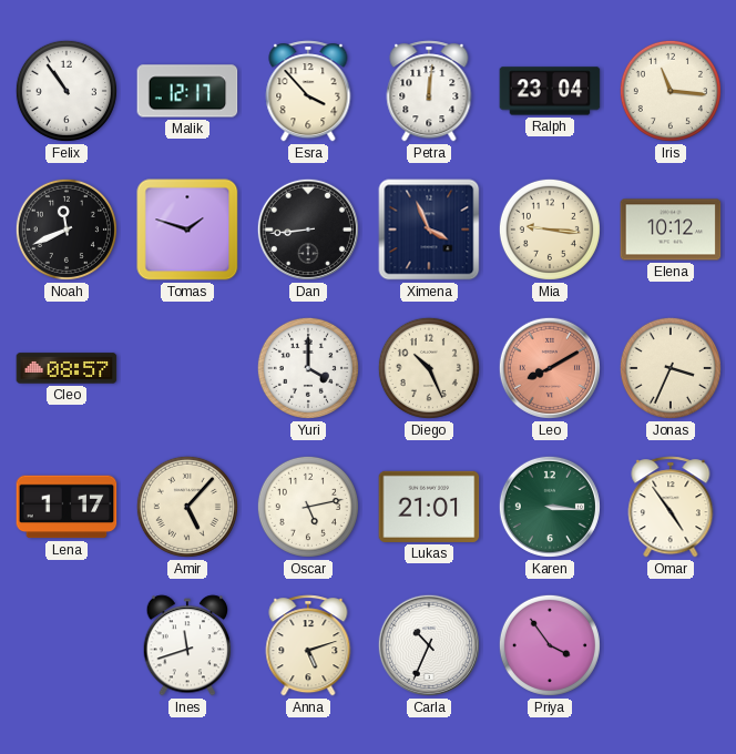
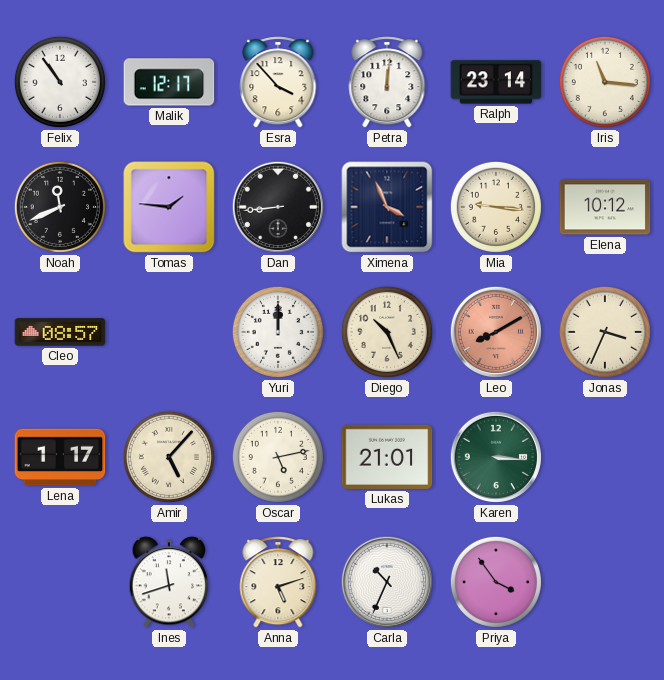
Ralph: 23:04 -> 23:14 (496, 82)
Tomas: 1:48 -> 1:46 (169, 207)
Yuri: 4:00 -> 12:00 (278, 332)
Omar: 4:54 -> none (671, 507)
